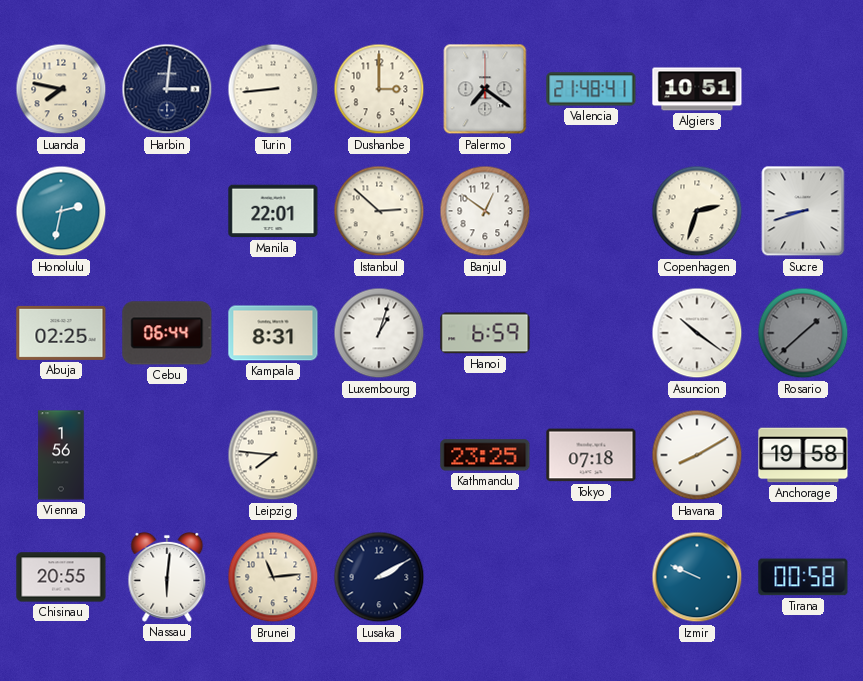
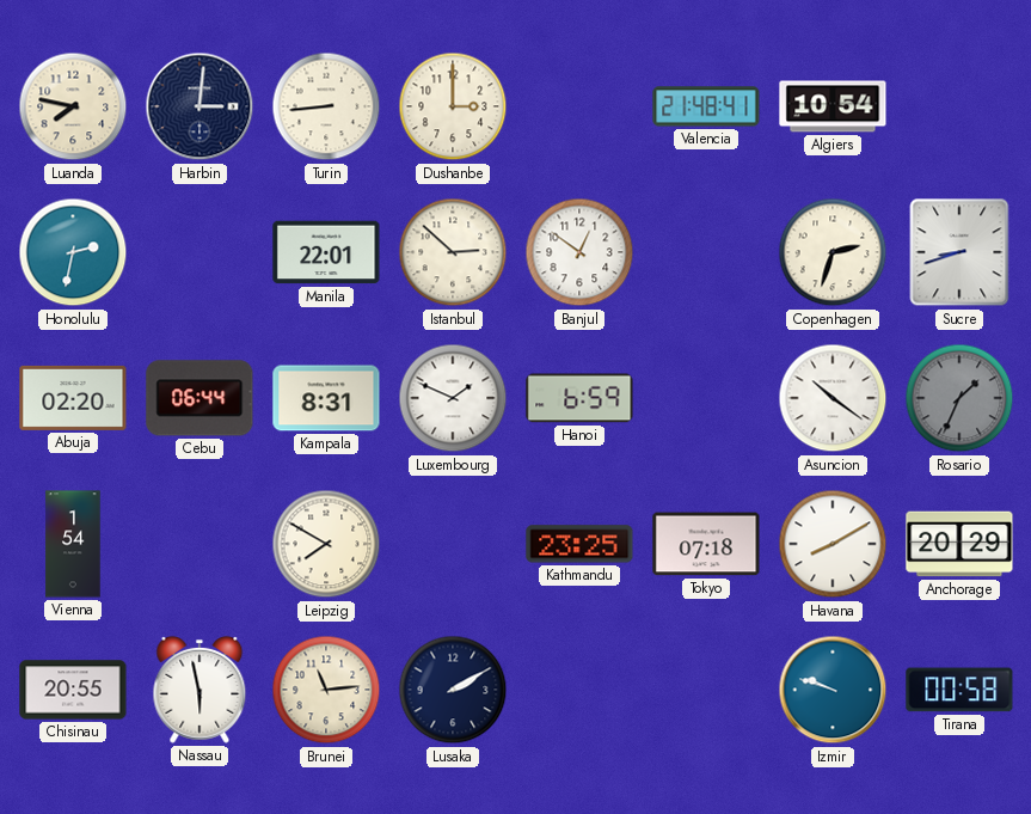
Palermo: 7:21 -> none (485, 89)
Algiers: 10:51 -> 10:54 (833, 106)
Abuja: 02:25 -> 02:20 (73, 398)
Luxembourg: 1:03 -> 1:49 (453, 398)
Rosario: 1:38 -> 1:34 (959, 398)
Vienna: 1:56 -> 1:54 (73, 544)
Leipzig: 7:46 -> 7:50 (326, 544)
Anchorage: 19:58 -> 20:29 (959, 544)
Nassau: 6:01 -> 5:58 (200, 690)
Izmir: 9:49 -> 9:48 (833, 690)
